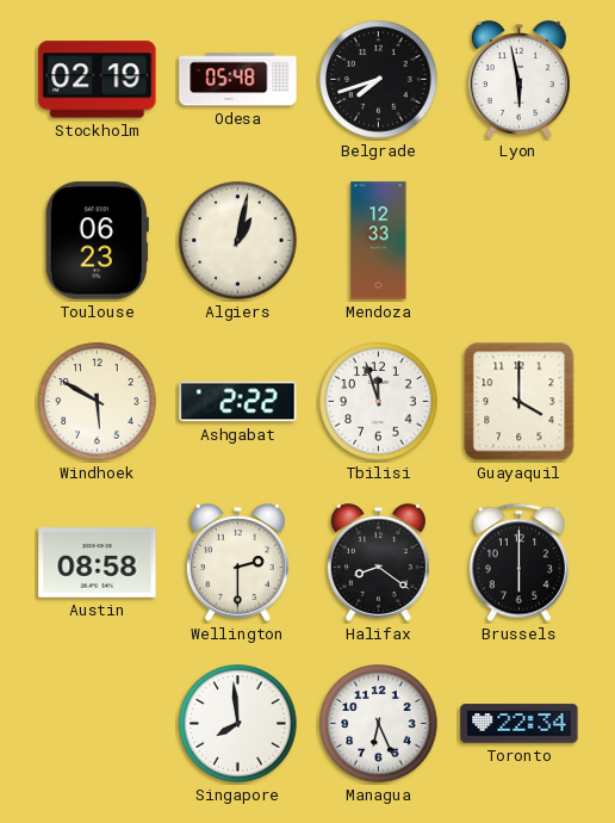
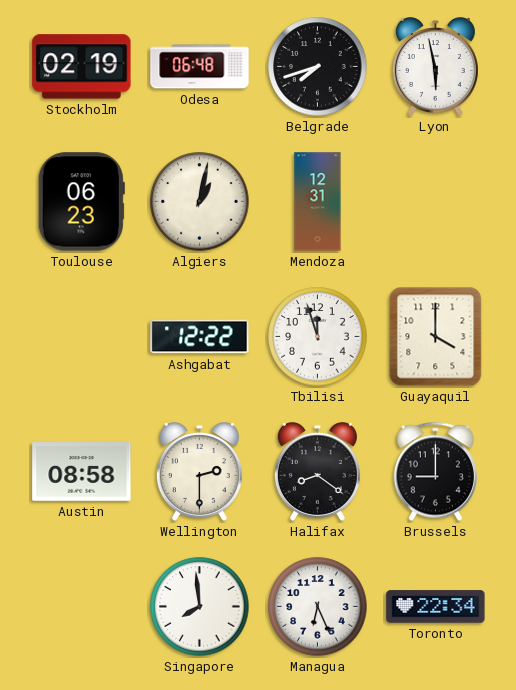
Odesa: 05:48 -> 06:48 (200, 67)
Mendoza: 12:33 -> 12:31 (318, 202)
Windhoek: 5:50 -> none (98, 402)
Ashgabat: 2:22 -> 12:22 (200, 337)
Brussels: 6:00 -> 9:00 (435, 472)
